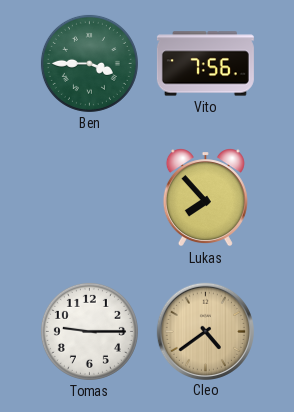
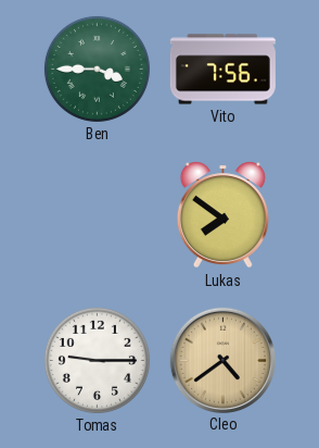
Lukas: 7:53 -> 7:51 (222, 215)
